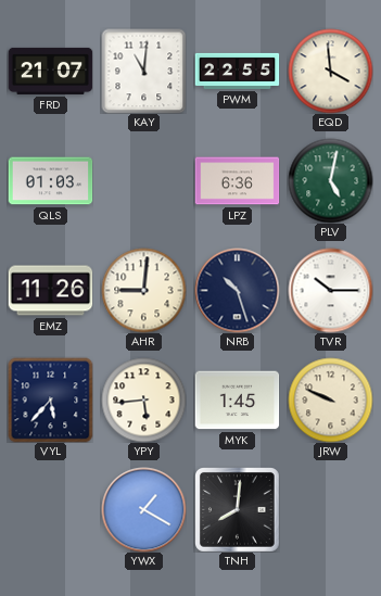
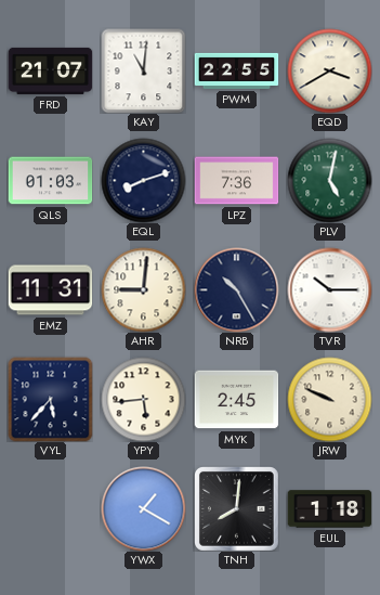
EQD: 3:59 -> 3:40 (329, 70)
EQL: none -> 8:12 (143, 180)
LPZ: 6:36 -> 7:36 (236, 181)
EMZ: 11:26 -> 11:31 (50, 290)
NRB: 10:27 -> 10:25 (236, 289)
MYK: 1:45 -> 2:45 (236, 400)
EUL: none -> 1:18 (329, 509)
